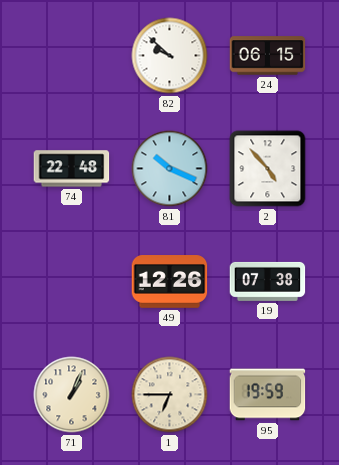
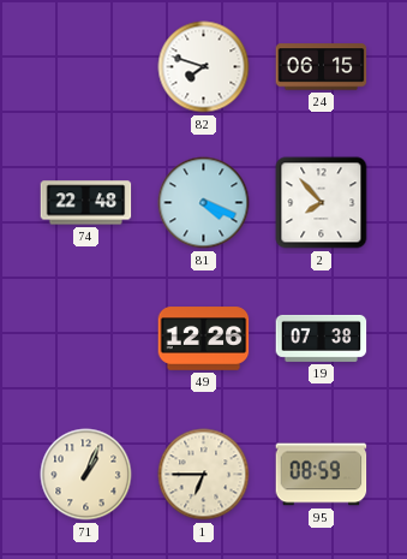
82: 9:52 -> 7:48 (204, 67)
81: 10:19 -> 4:19 (204, 203)
2: 4:53 -> 7:53 (322, 203)
95: 19:59 -> 08:59 (322, 475)
